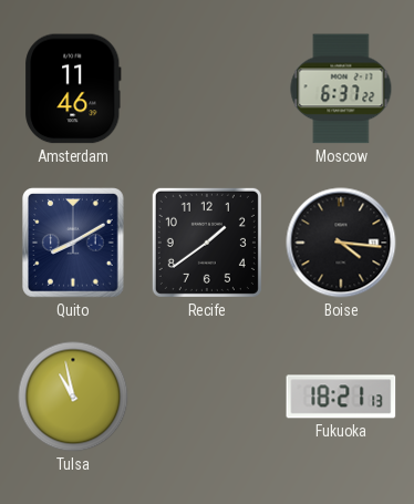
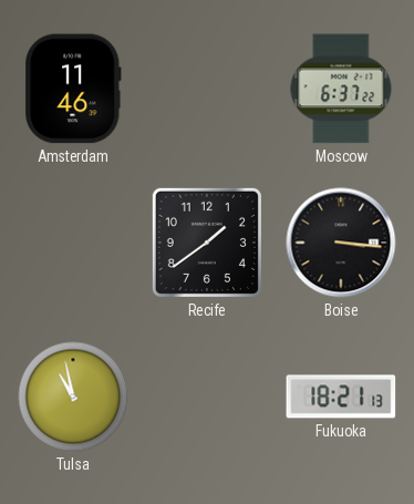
Quito: 8:10 -> none (74, 244)
Boise: 4:16 -> 3:16 (341, 243)
